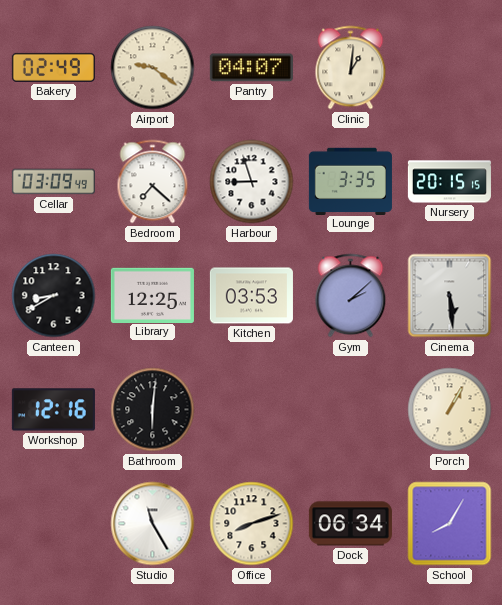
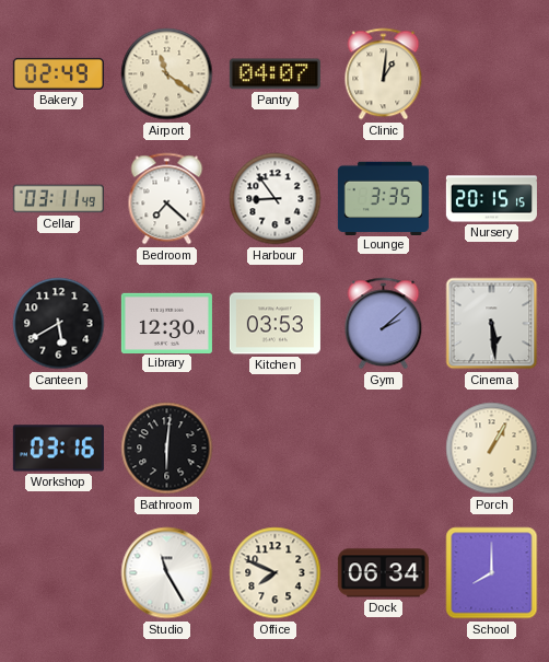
Airport: 9:21 -> 11:21 (167, 74)
Cellar: 03:09 -> 03:11 (58, 199)
Harbour: 8:57 -> 8:54 (276, 199)
Canteen: 8:40 -> 5:40 (59, 324)
Library: 12:25 -> 12:30 (166, 323)
Workshop: 12:16 -> 03:16 (58, 449)
Office: 8:12 -> 7:49 (276, 573)
School: 8:05 -> 8:00 (492, 573)
